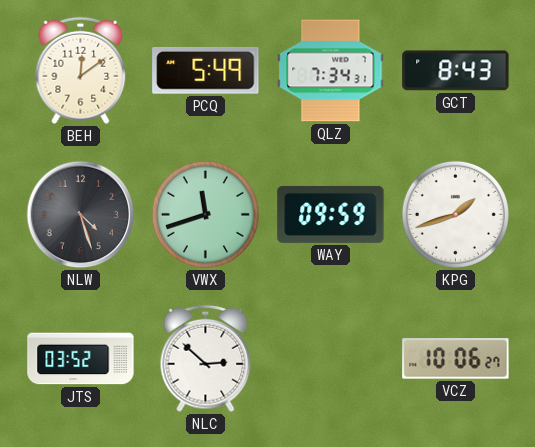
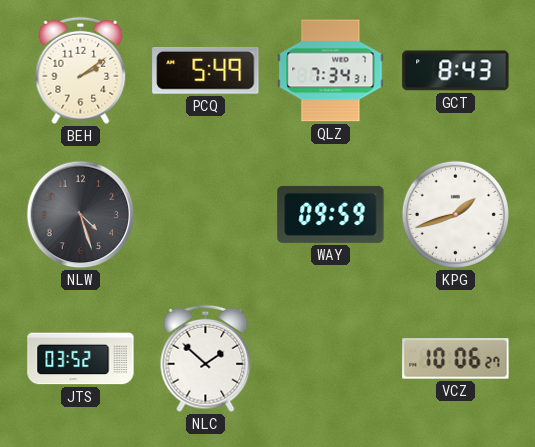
BEH: 12:09 -> 2:09 (81, 71)
VWX: 11:42 -> none (205, 214)
NLC: 2:52 -> 1:52 (206, 359)
